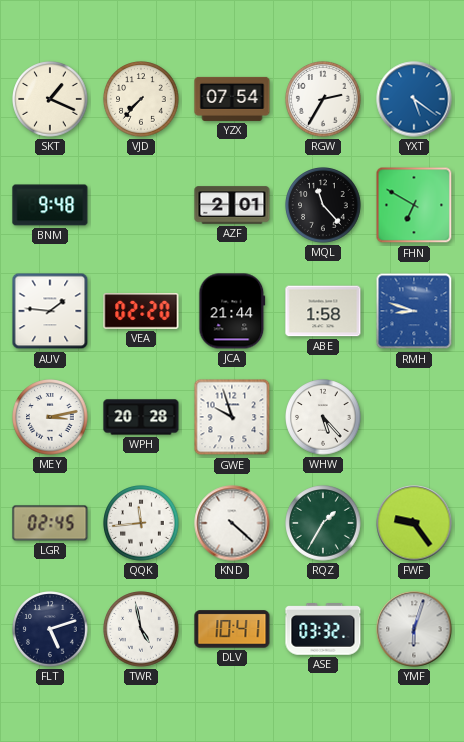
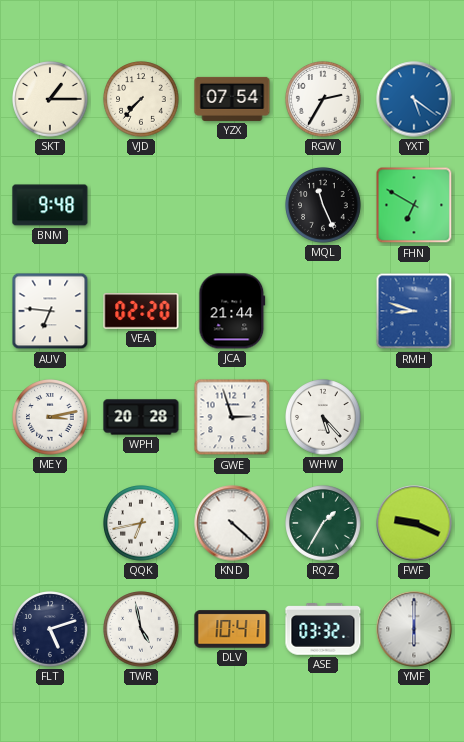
SKT: 1:19 -> 1:15 (50, 99)
AZF: 2:01 -> none (232, 205)
MQL: 11:23 -> 11:26 (323, 205)
AUV: 1:46 -> 6:46 (50, 311)
ABE: 1:58 -> none (323, 311)
GWE: 9:57 -> 2:57 (232, 417)
LGR: 02:45 -> none (50, 523)
QQK: 11:44 -> 6:43 (141, 523)
FWF: 9:24 -> 9:19 (414, 523)
YMF: 6:03 -> 6:00 (414, 629)
